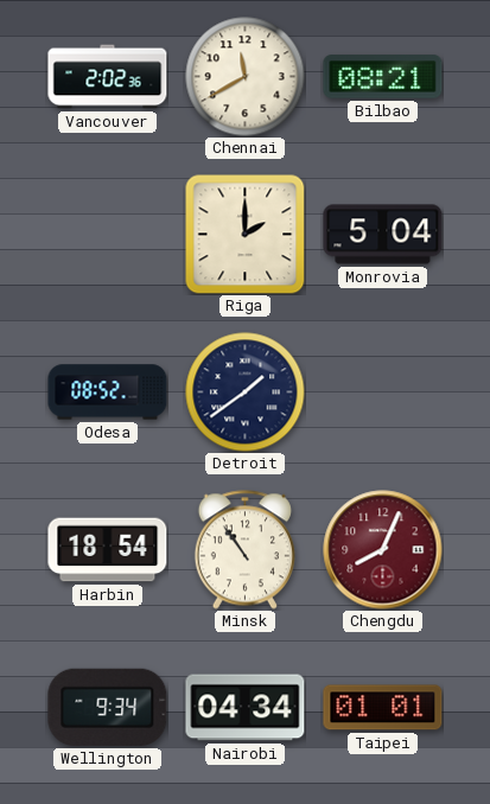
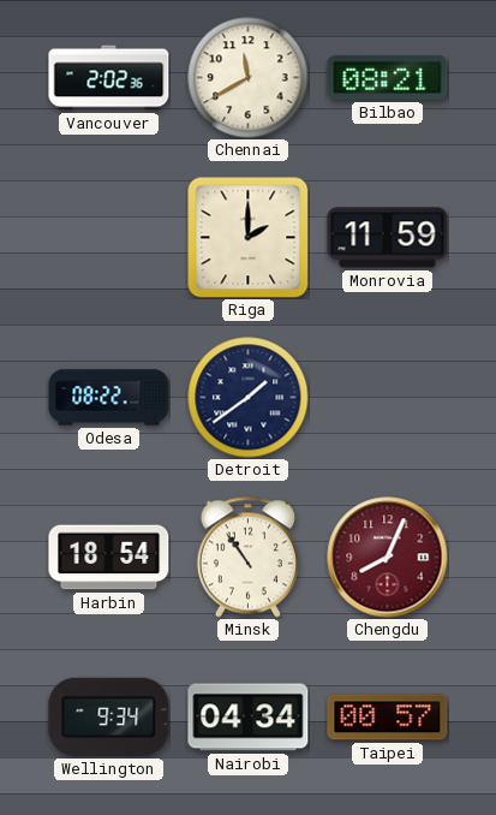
Monrovia: 5:04 -> 11:59 (388, 238)
Odesa: 08:52 -> 08:22 (109, 398)
Taipei: 01:01 -> 00:57 (388, 718)
